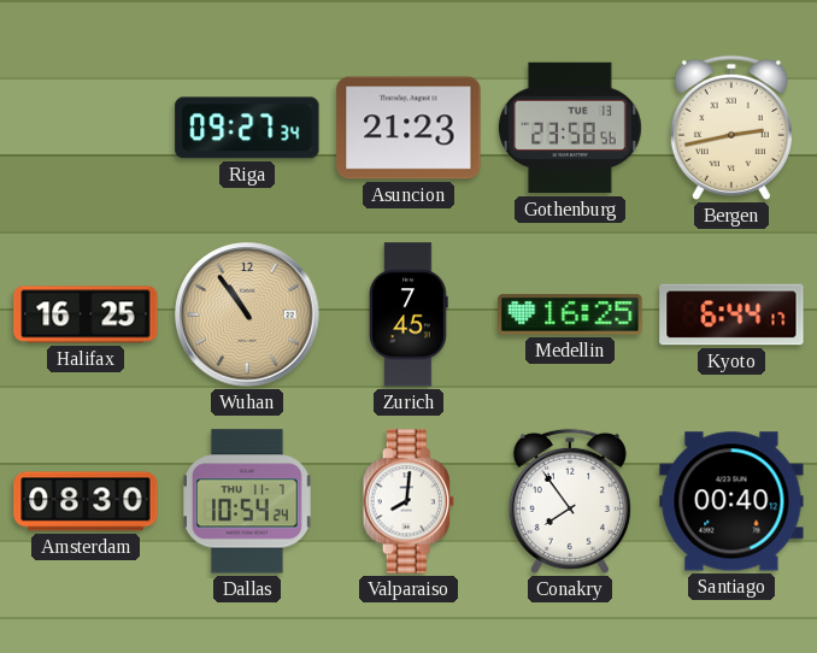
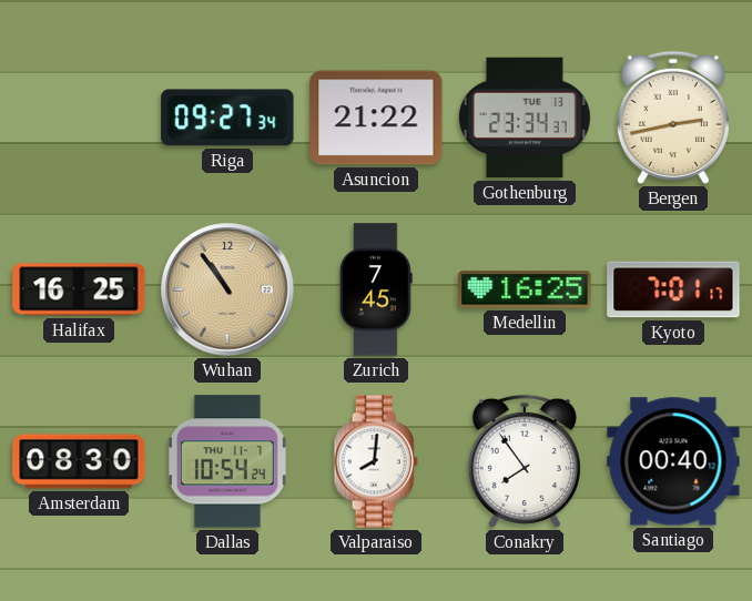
Asuncion: 21:23 -> 21:22 (376, 118)
Gothenburg: 23:58 -> 23:34 (525, 118)
Kyoto: 6:44 -> 7:01 (673, 289)
